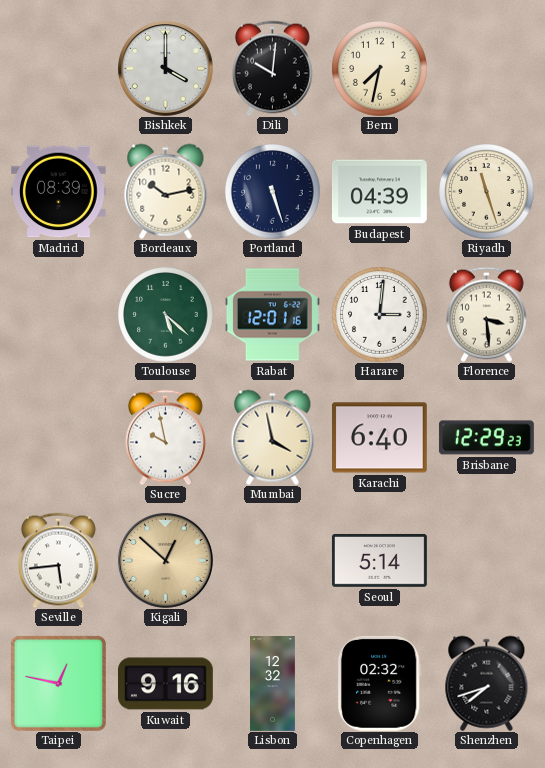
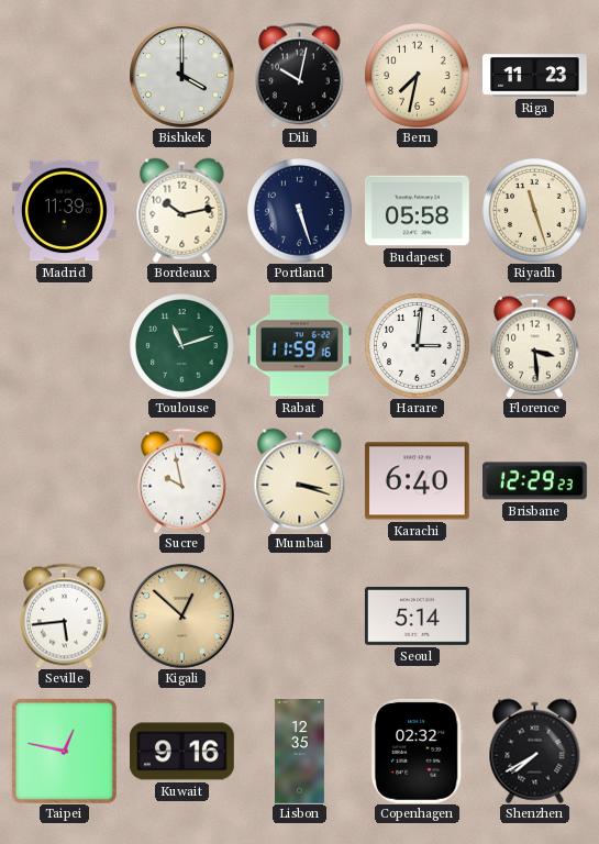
Dili: 10:01 -> 10:02 (299, 75)
Riga: none -> 11:23 (535, 76)
Madrid: 08:39 -> 11:39 (64, 211)
Budapest: 04:39 -> 05:58 (418, 211)
Toulouse: 5:22 -> 11:12 (181, 345)
Rabat: 12:01 -> 11:59 (300, 346)
Mumbai: 3:58 -> 3:18 (300, 480)
Lisbon: 12:32 -> 12:35 (300, 752)
Shenzhen: 7:42 -> 7:40 (535, 751)
